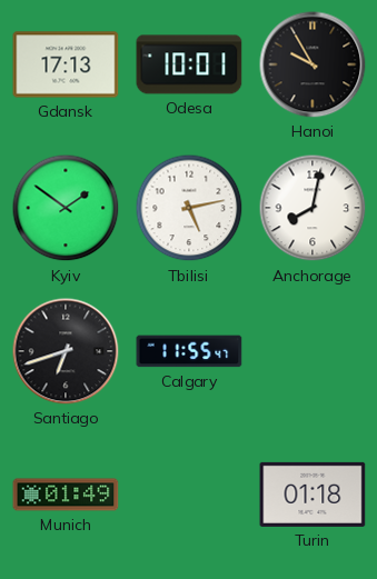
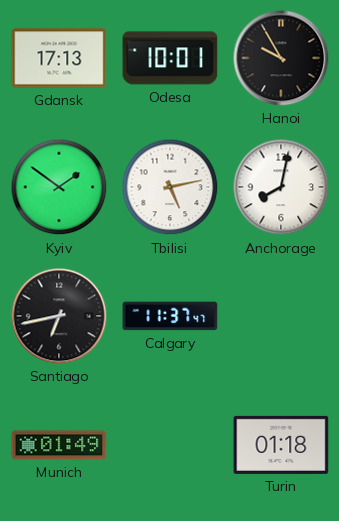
Santiago: 6:42 -> 6:43 (59, 316)
Calgary: 11:55 -> 11:37 (170, 316)
